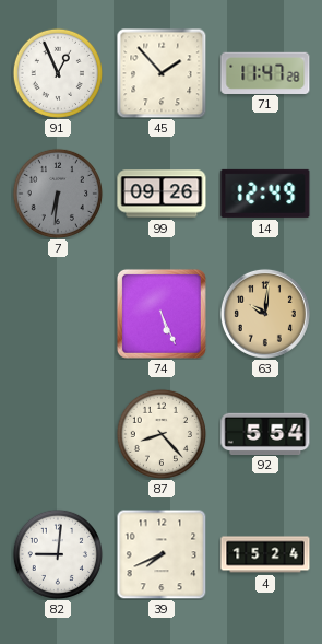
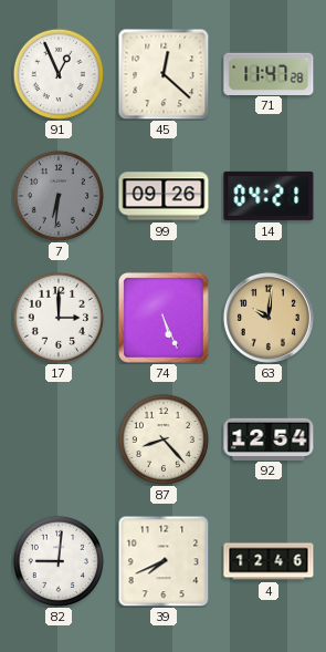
45: 1:53 -> 12:22 (164, 74)
14: 12:49 -> 04:21 (269, 196)
17: none -> 3:00 (59, 318)
92: 5:54 -> 12:54 (269, 438)
4: 15:24 -> 12:46 (269, 561)
